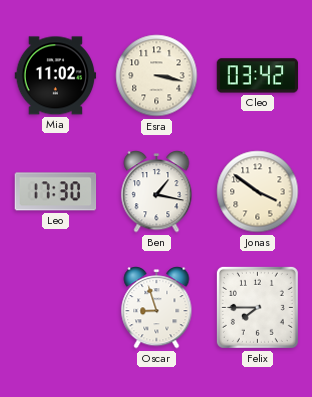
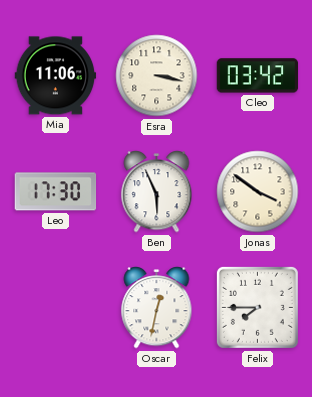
Mia: 11:02 -> 11:06 (56, 76)
Ben: 1:17 -> 5:56 (157, 192)
Oscar: 8:57 -> 12:32 (157, 308)
